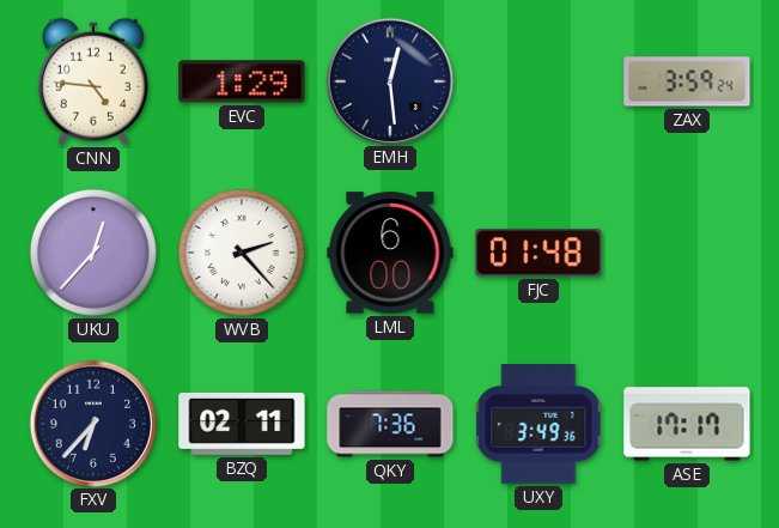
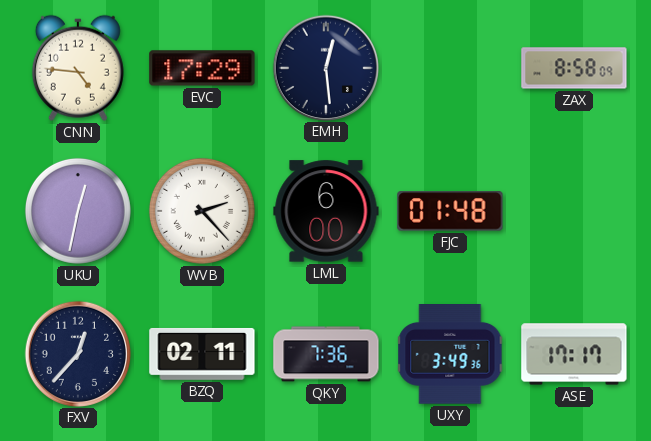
EVC: 1:29 -> 17:29 (202, 68)
ZAX: 3:59 -> 8:58 (574, 68)
UKU: 12:37 -> 12:32 (78, 211)
FXV: 6:37 -> 12:37 (77, 353)
